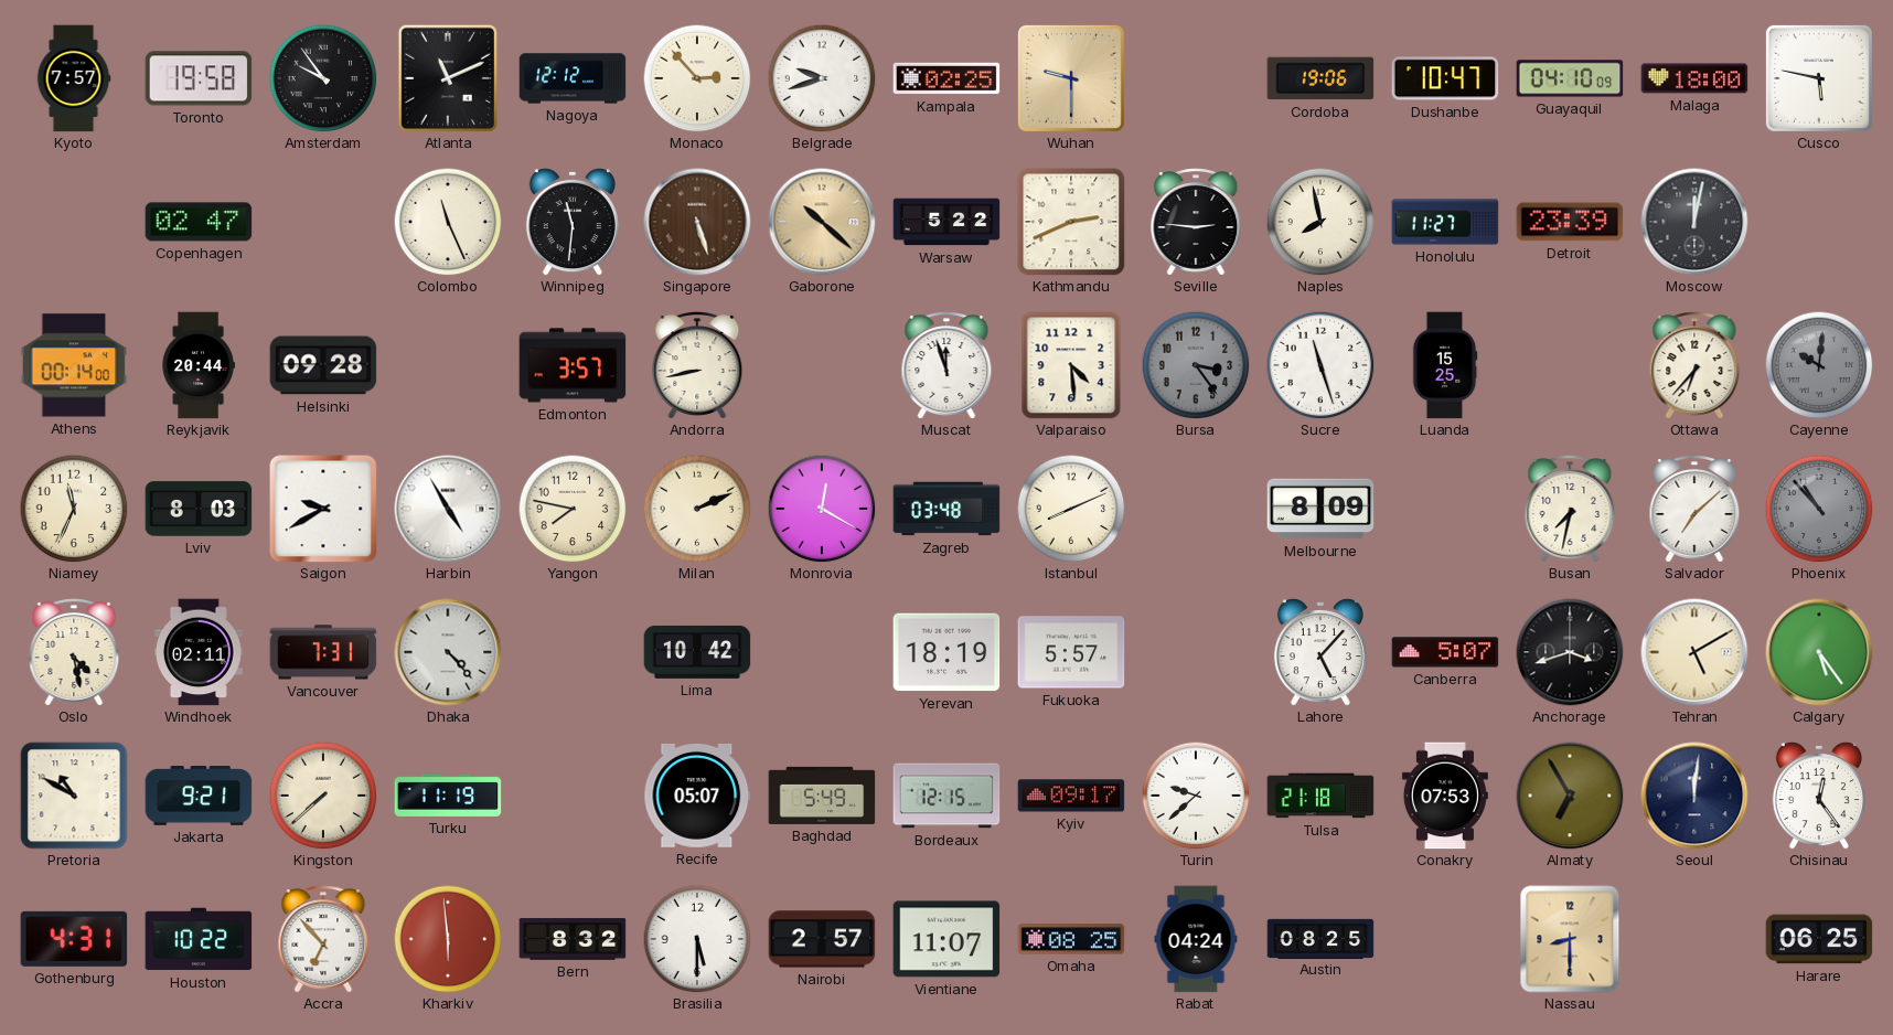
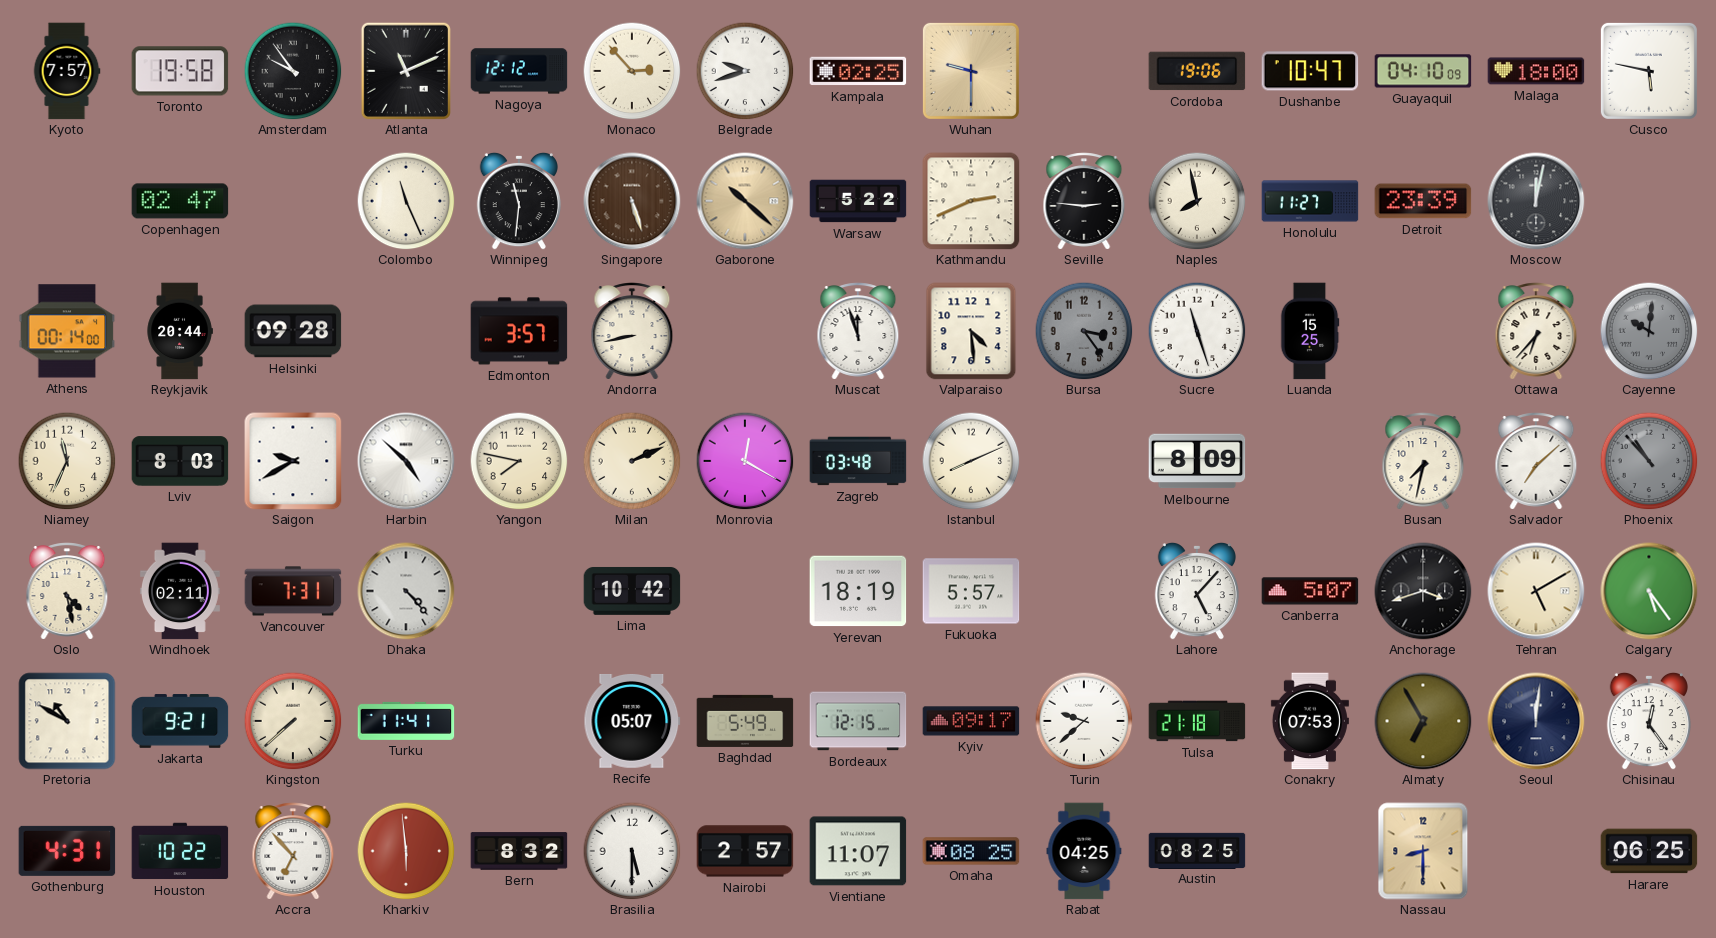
Harbin: 4:55 -> 4:52 (406, 461)
Turku: 11:19 -> 11:41 (406, 721)
Rabat: 04:24 -> 04:25 (1084, 851)
